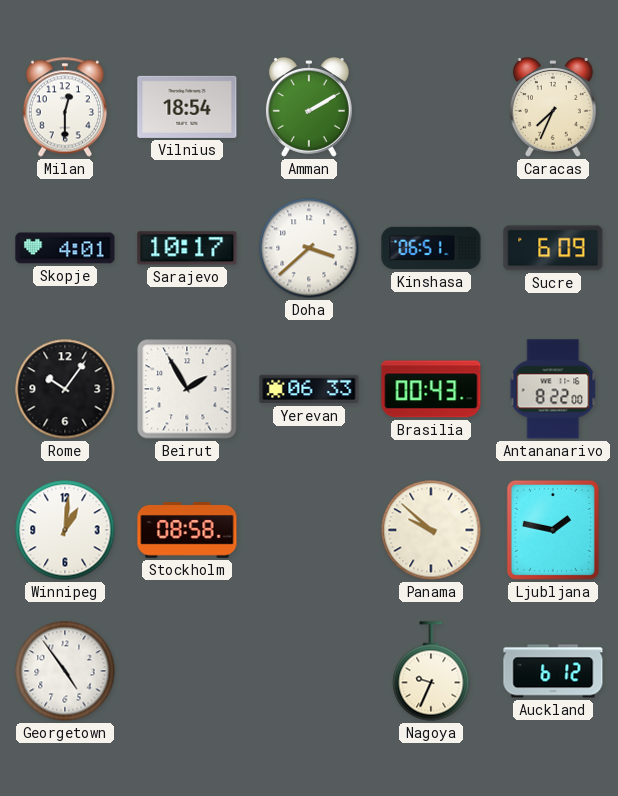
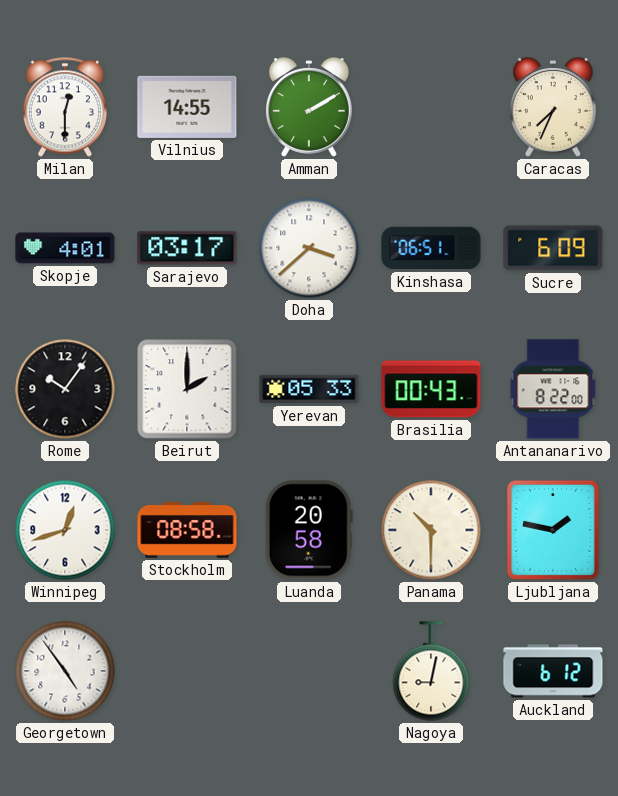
Vilnius: 18:54 -> 14:55 (187, 107)
Sarajevo: 10:17 -> 03:17 (187, 248)
Beirut: 1:55 -> 2:00 (187, 389)
Yerevan: 06:33 -> 05:33 (309, 389)
Winnipeg: 1:01 -> 12:42 (65, 530)
Luanda: none -> 20:58 (309, 530)
Panama: 9:52 -> 10:30 (431, 530)
Nagoya: 9:34 -> 9:02 (431, 671)
